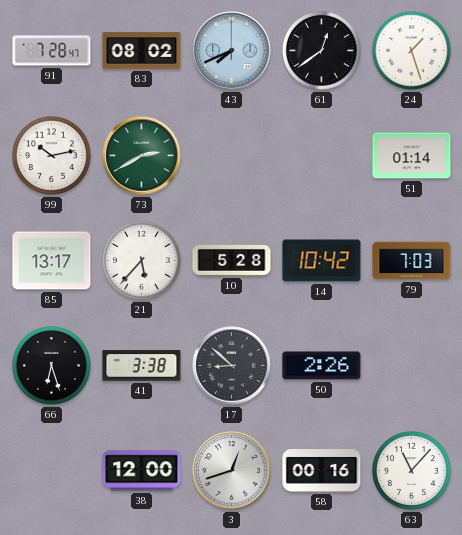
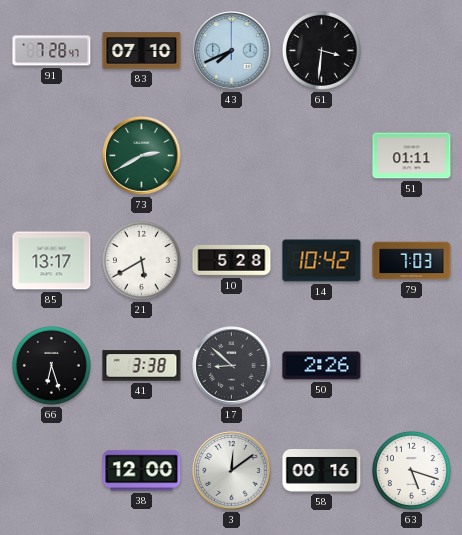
83: 08:02 -> 07:10 (142, 51)
61: 12:39 -> 3:31 (321, 50)
24: 1:27 -> none (411, 50)
99: 10:13 -> none (51, 155)
51: 01:14 -> 01:11 (412, 156)
21: 5:37 -> 5:40 (141, 260)
3: 12:42 -> 12:09 (232, 471)
63: 11:07 -> 5:18 (411, 470)
